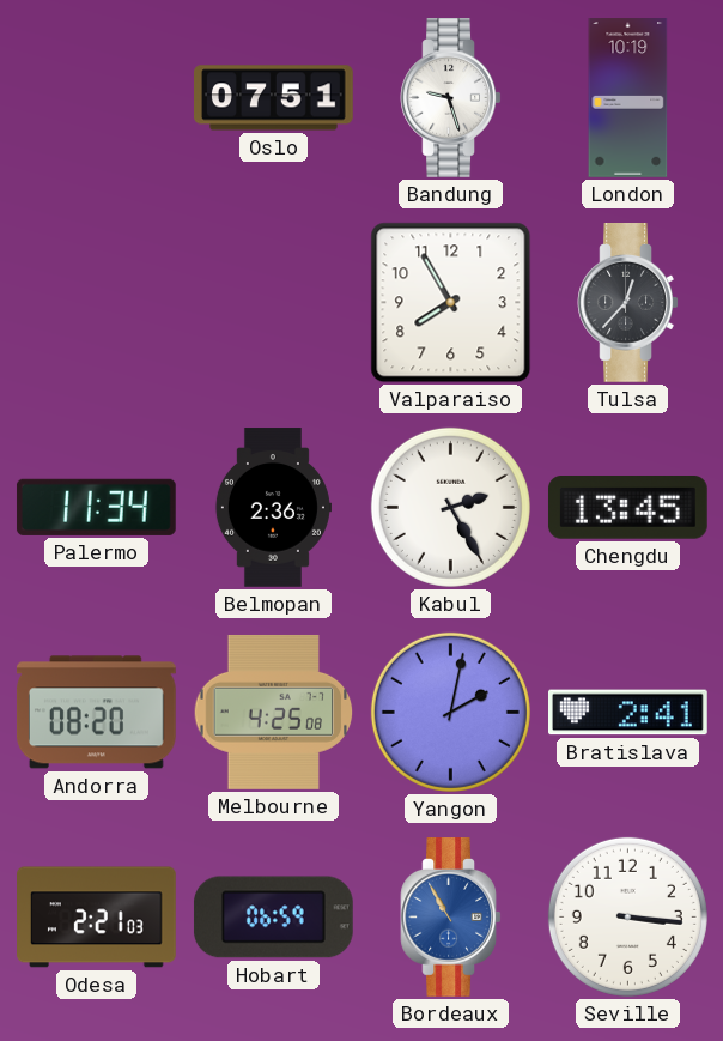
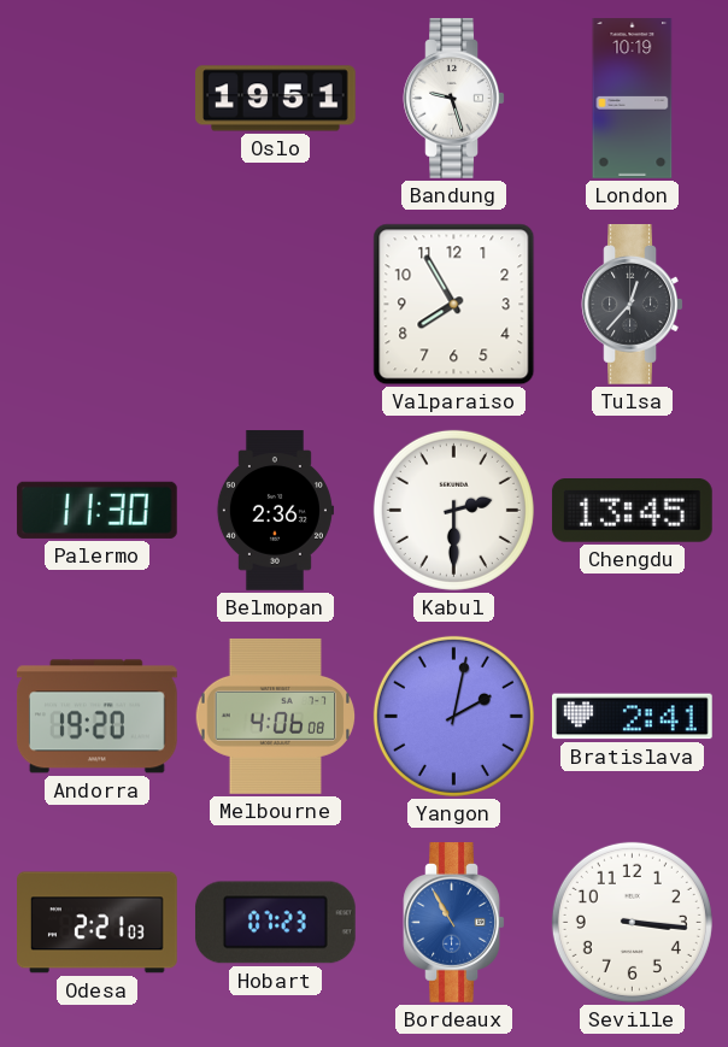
Oslo: 07:51 -> 19:51 (276, 99)
Palermo: 11:34 -> 11:30 (96, 510)
Kabul: 2:25 -> 2:30 (453, 510)
Andorra: 08:20 -> 19:20 (96, 717)
Melbourne: 4:25 -> 4:06 (276, 716)
Hobart: 06:59 -> 07:23 (275, 923)
